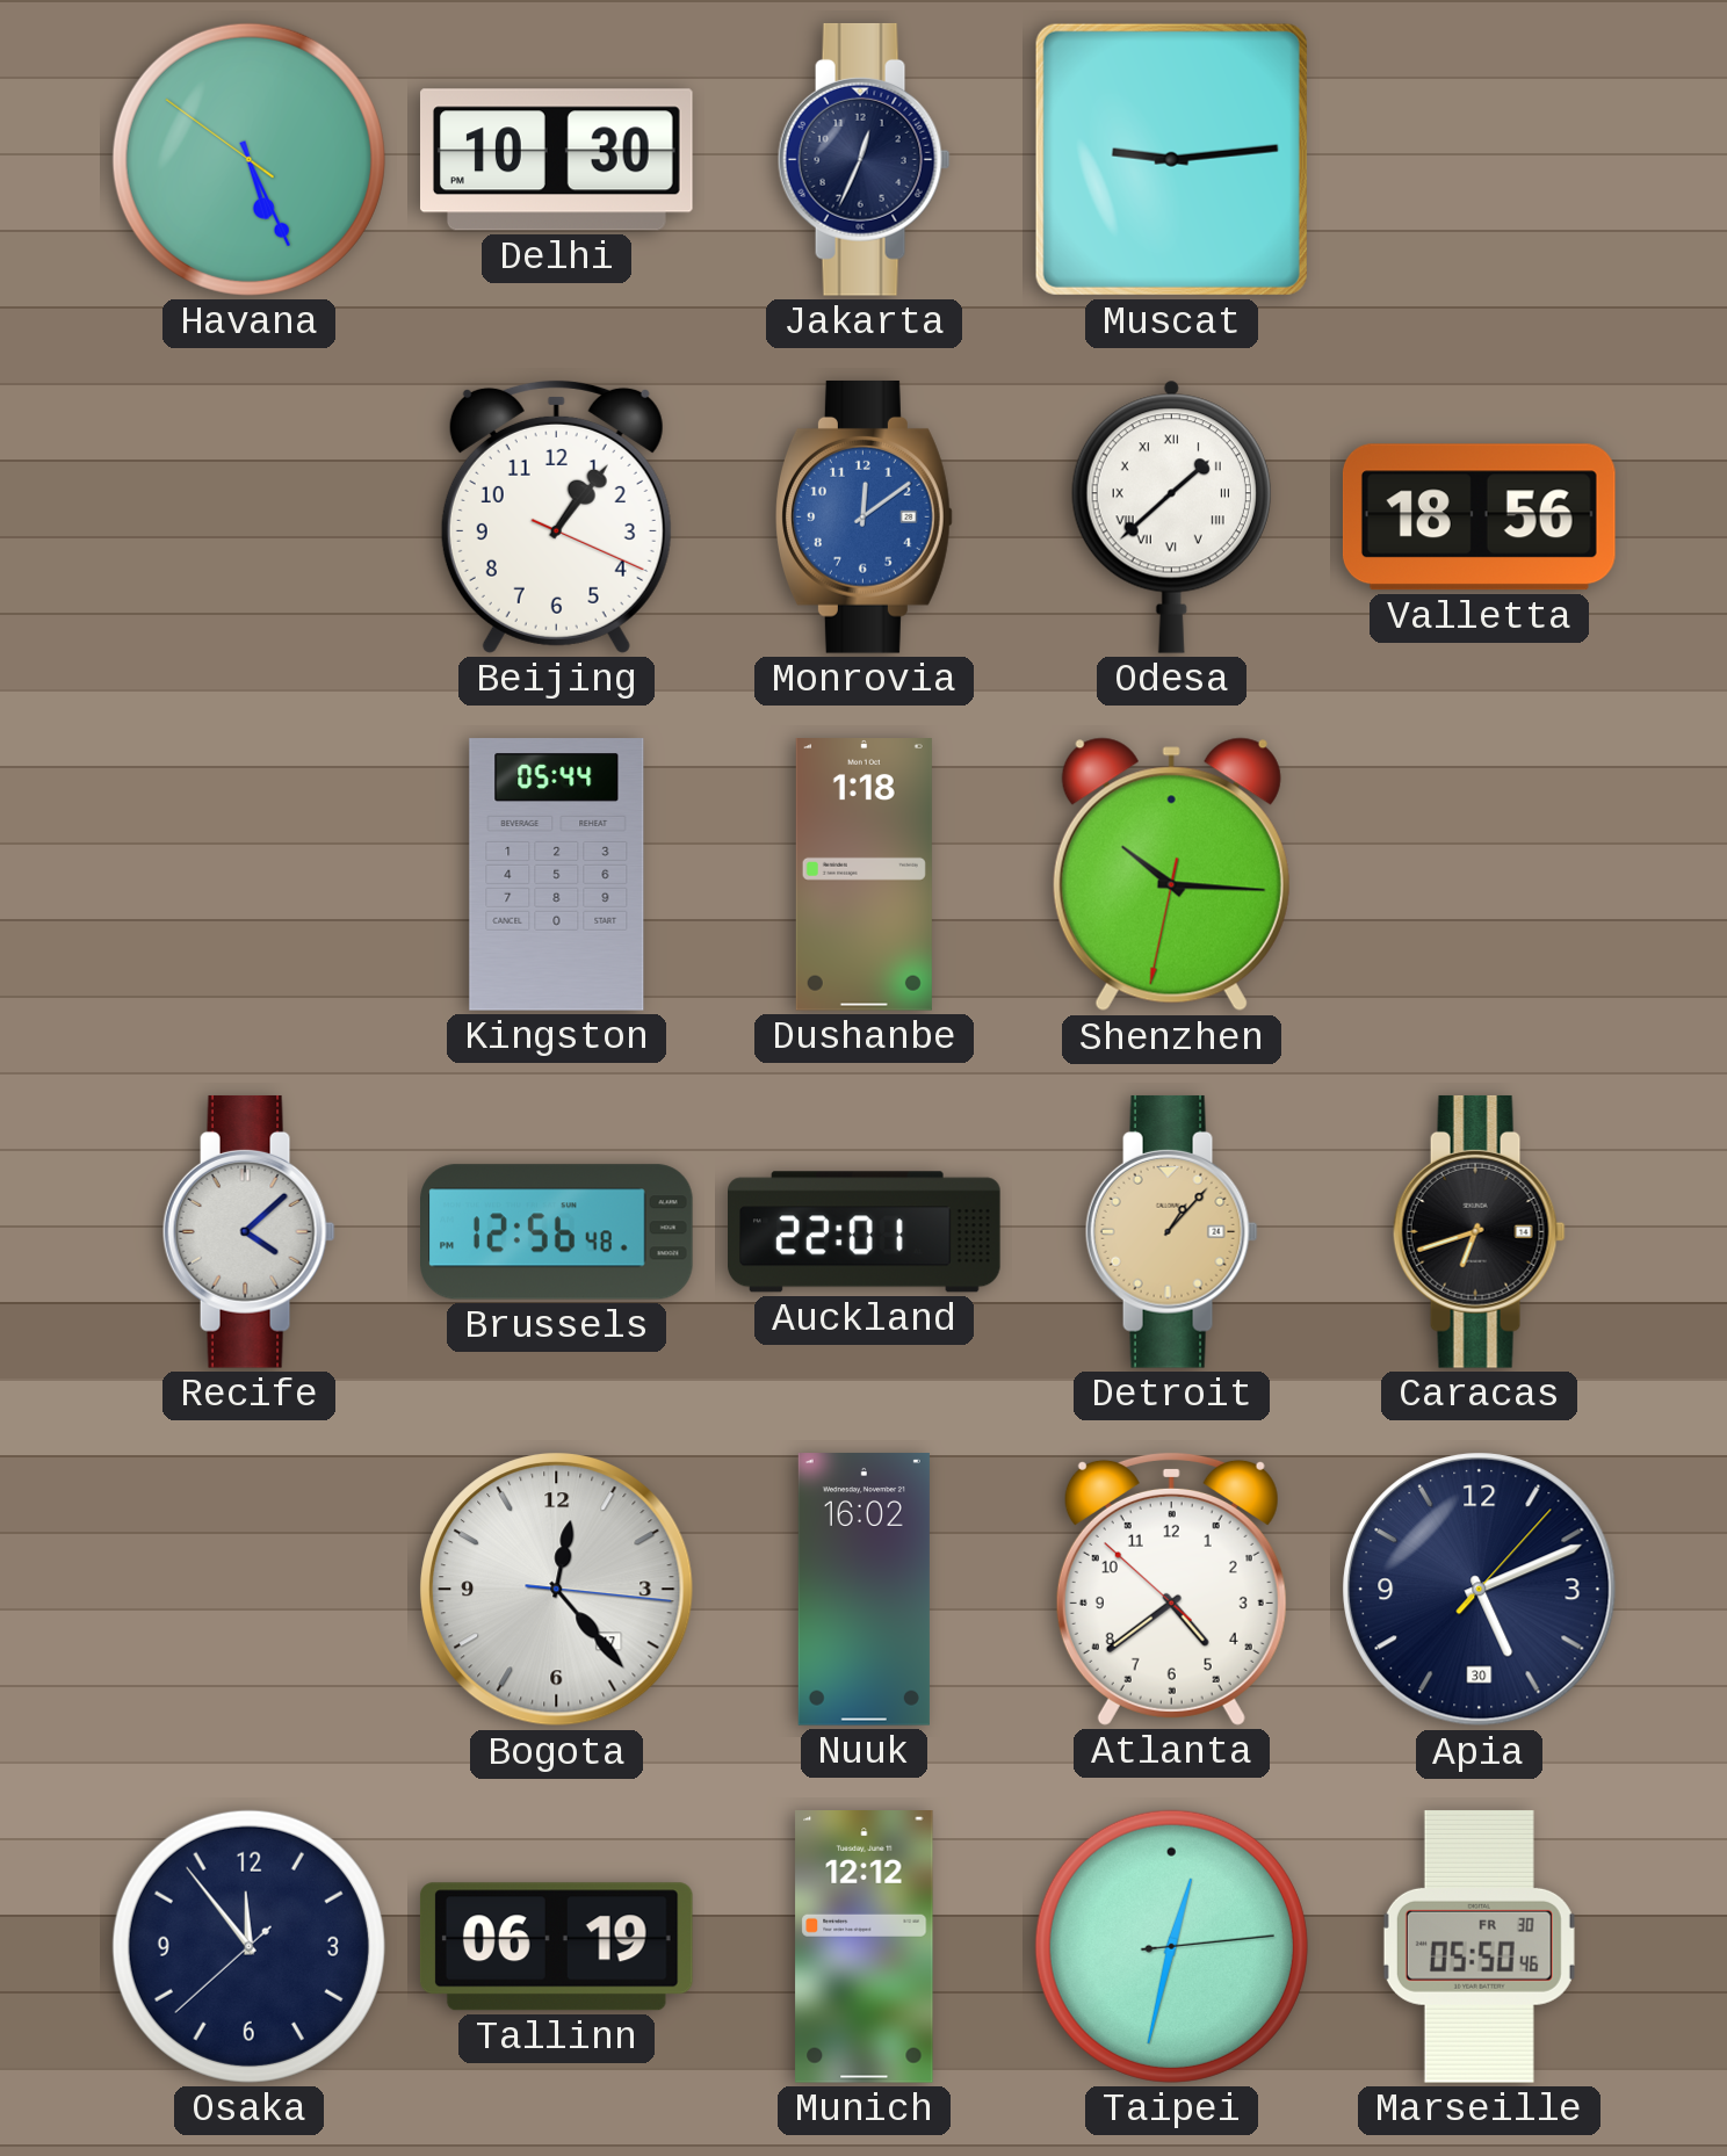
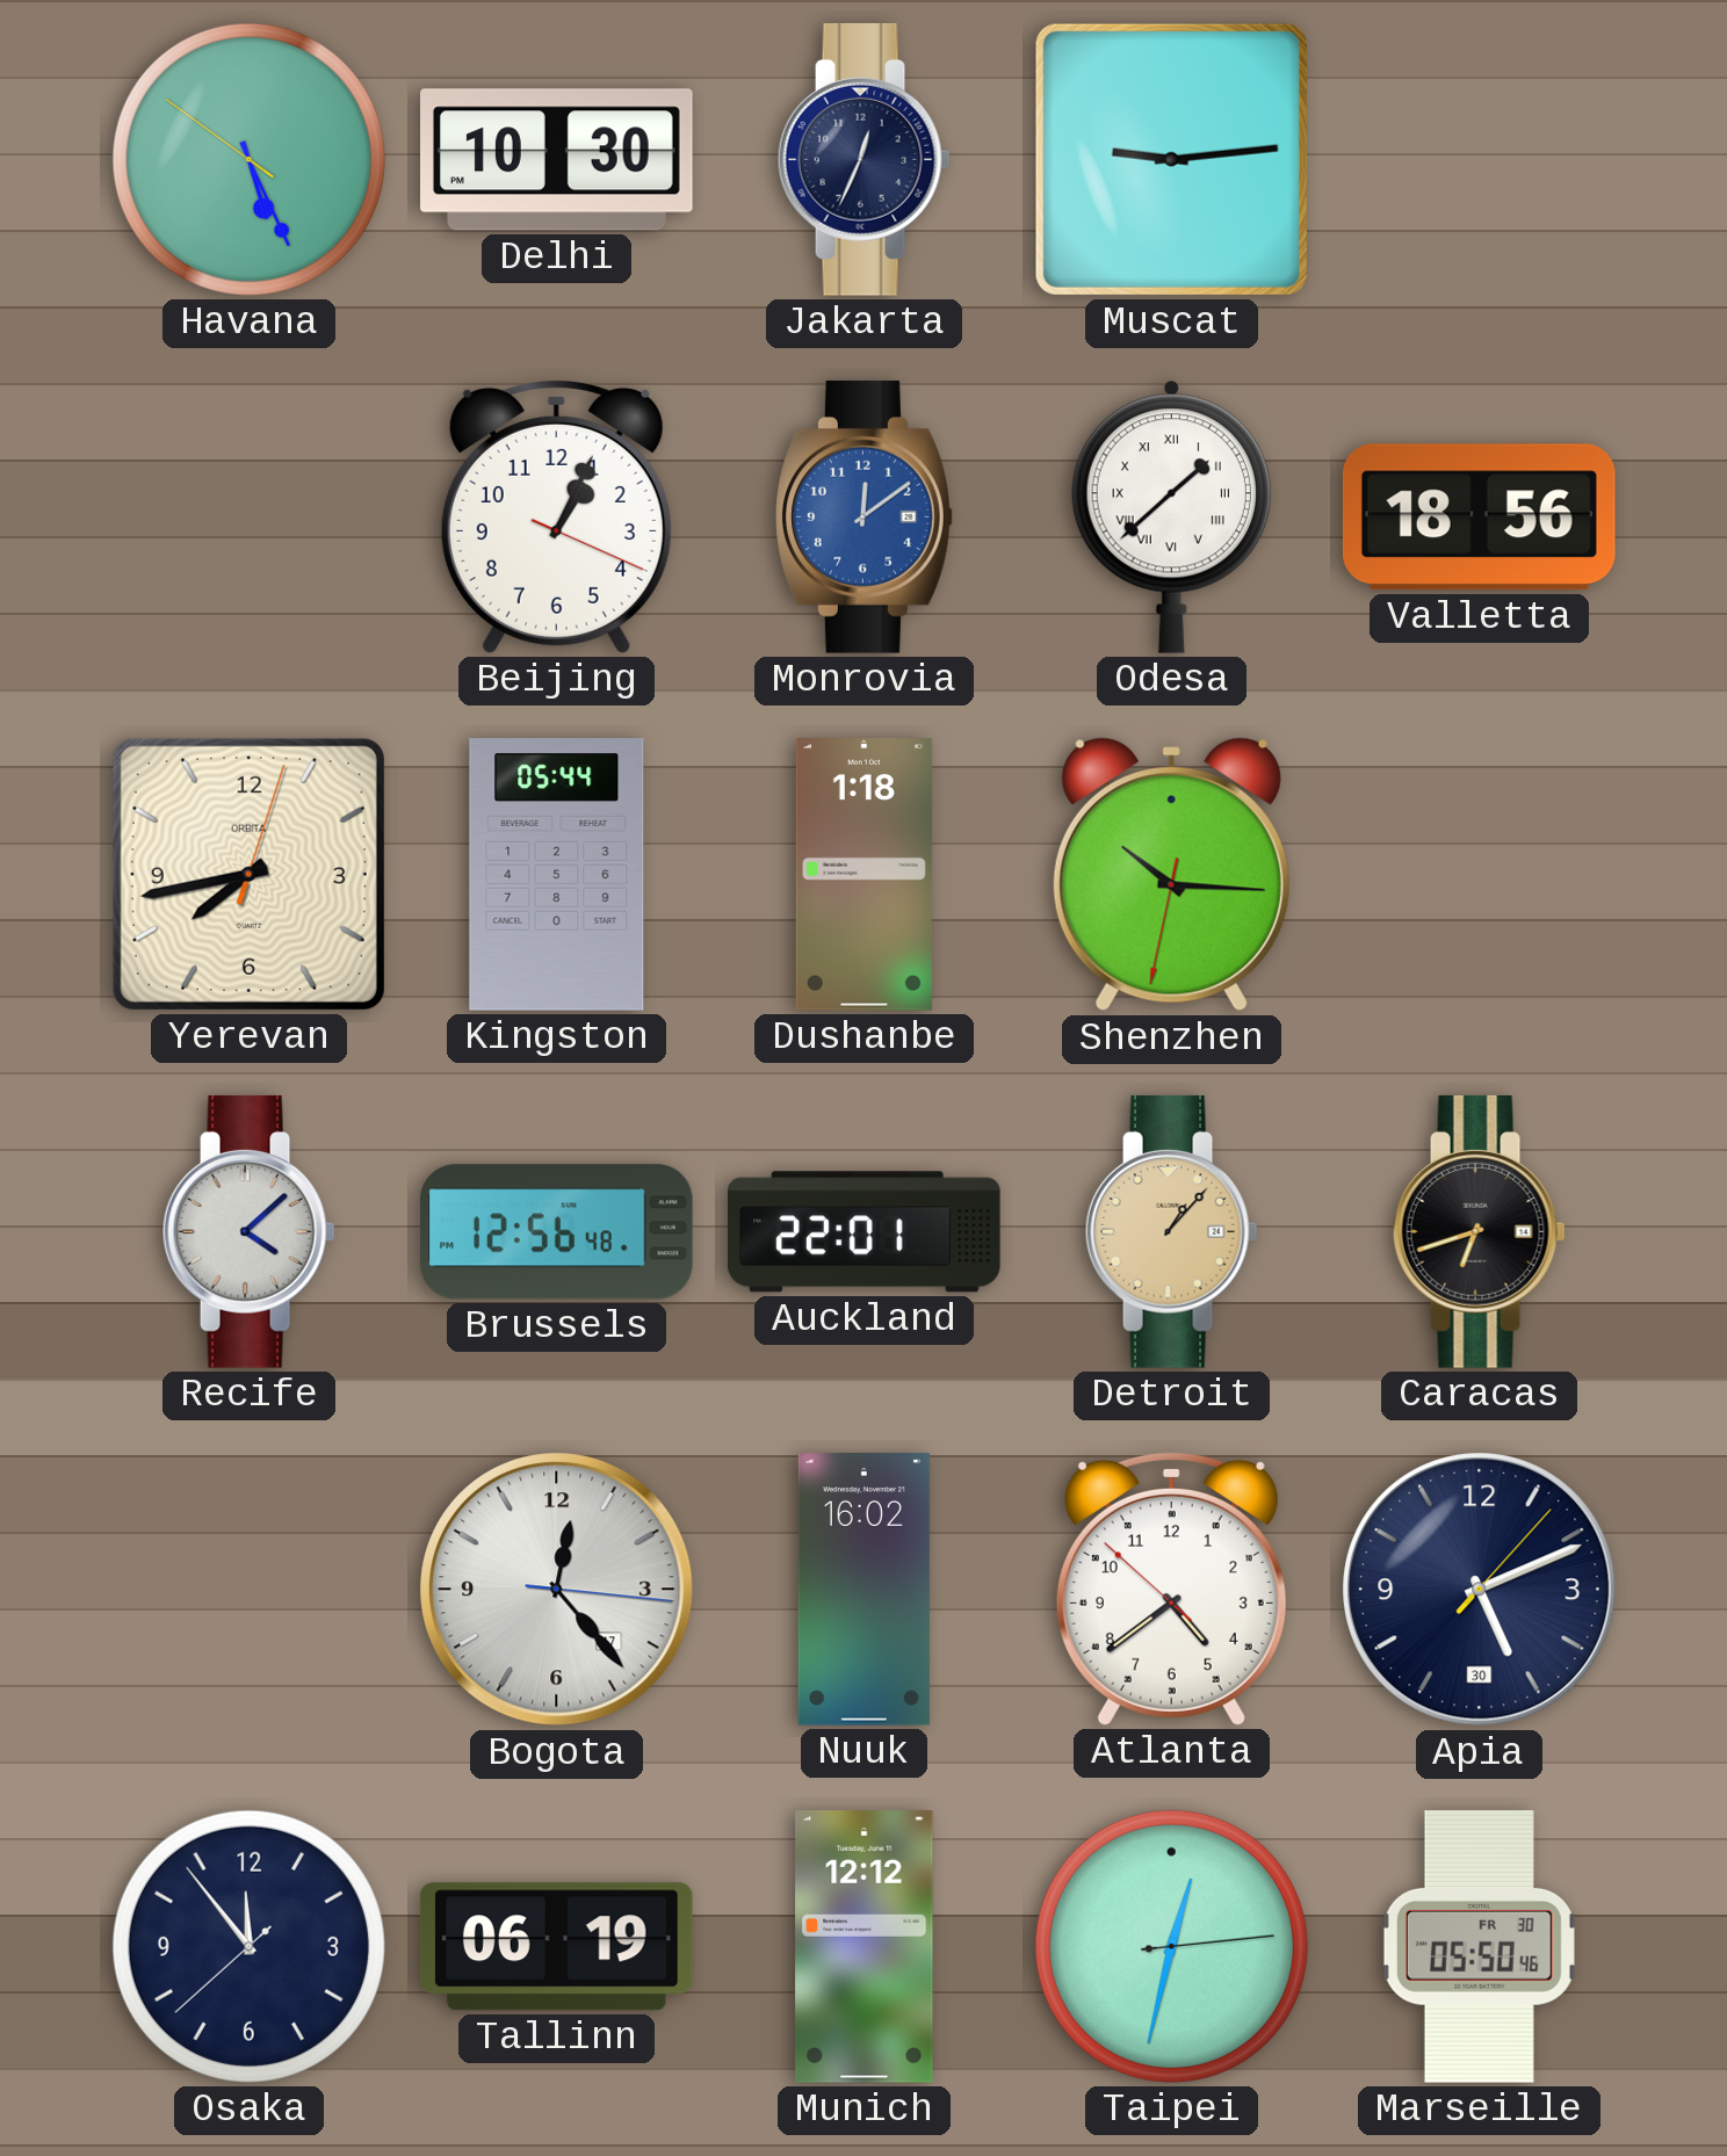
Beijing: 1:06 -> 1:04 (556, 516)
Yerevan: none -> 7:43 (248, 874)
